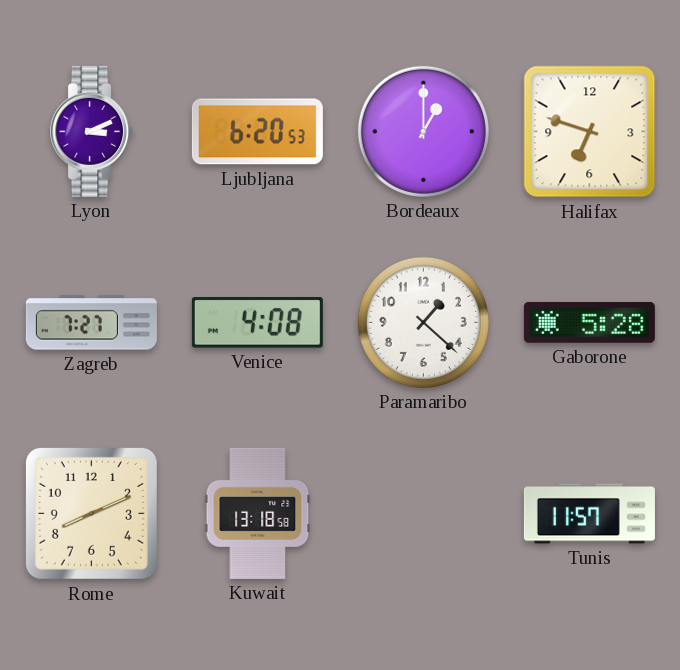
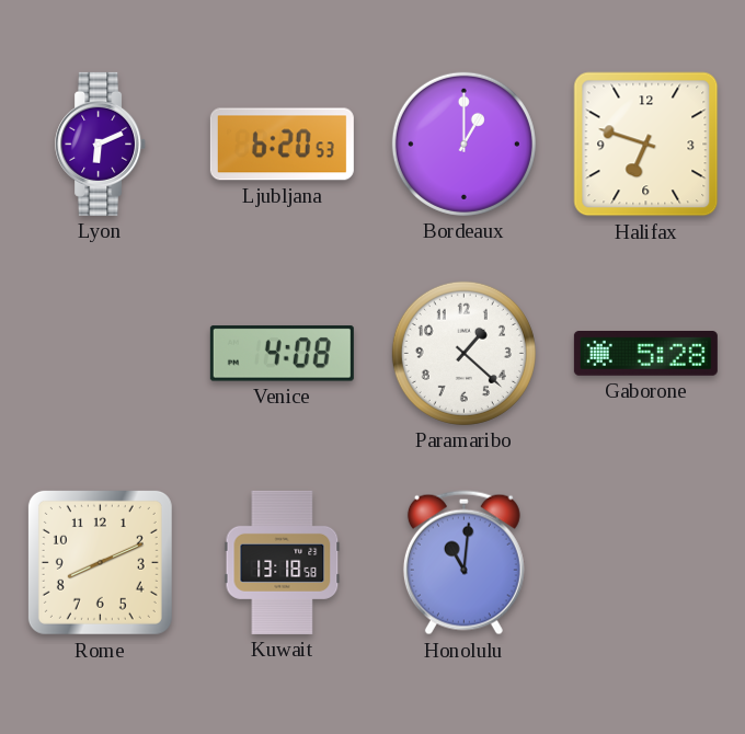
Lyon: 3:11 -> 6:11 (101, 144)
Zagreb: 7:27 -> none (91, 323)
Honolulu: none -> 11:01 (463, 563)
Tunis: 11:57 -> none (589, 514)
